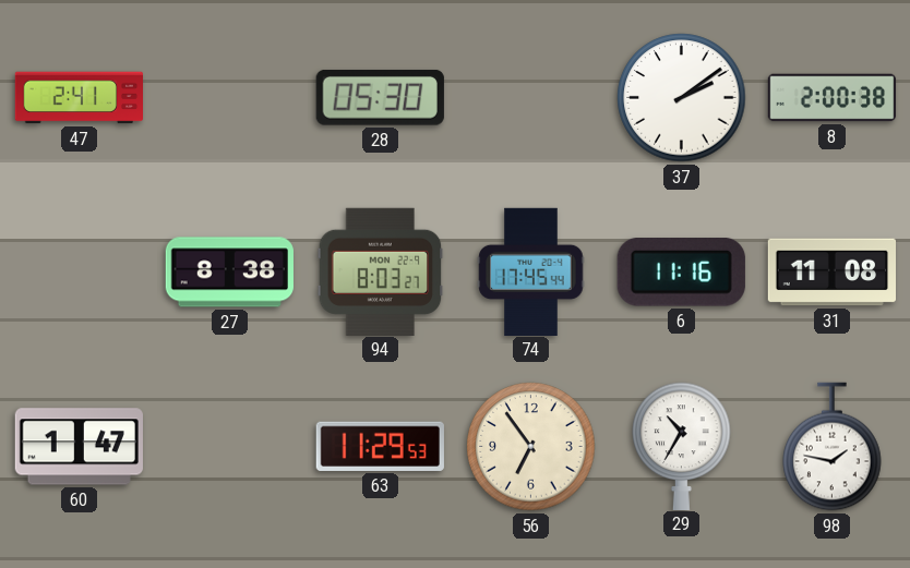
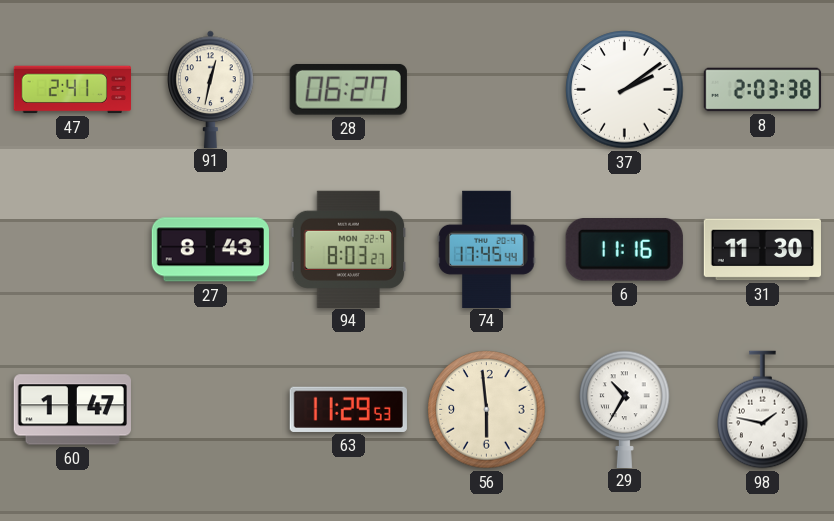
91: none -> 12:32 (211, 89)
28: 05:30 -> 06:27 (348, 90)
8: 2:00 -> 2:03 (763, 90)
27: 8:38 -> 8:43 (210, 250)
31: 11:08 -> 11:30 (762, 250)
56: 6:54 -> 5:59 (487, 410)
